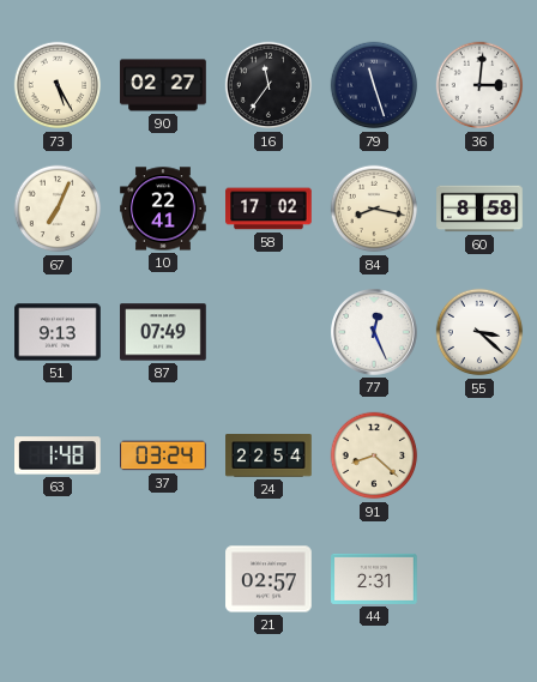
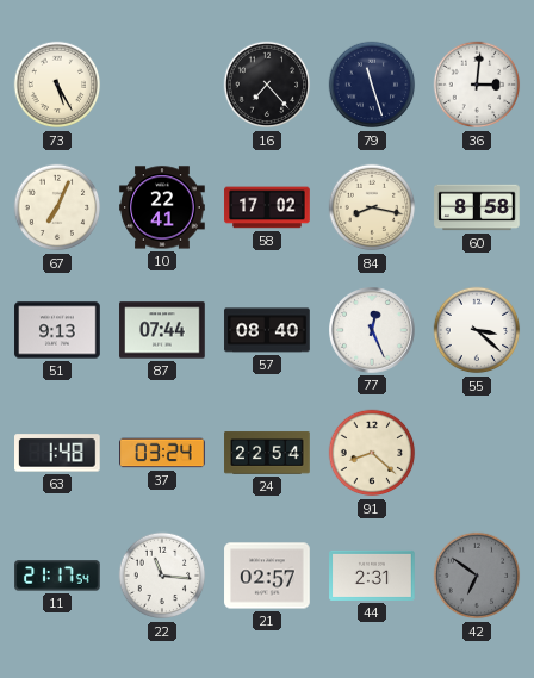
90: 02:27 -> none (163, 85)
16: 11:36 -> 7:23 (267, 85)
87: 07:49 -> 07:44 (162, 330)
57: none -> 08:40 (267, 330)
11: none -> 21:17 (57, 576)
22: none -> 11:16 (162, 576)
42: none -> 6:51 (477, 576)
